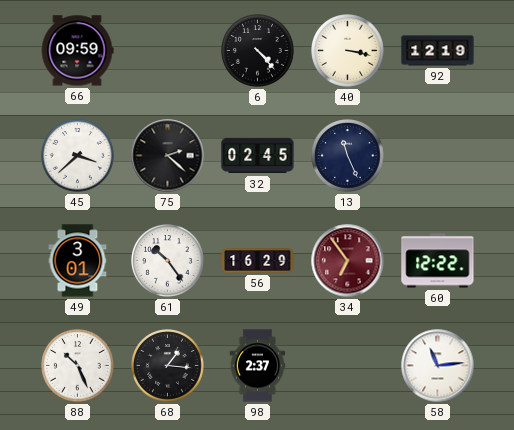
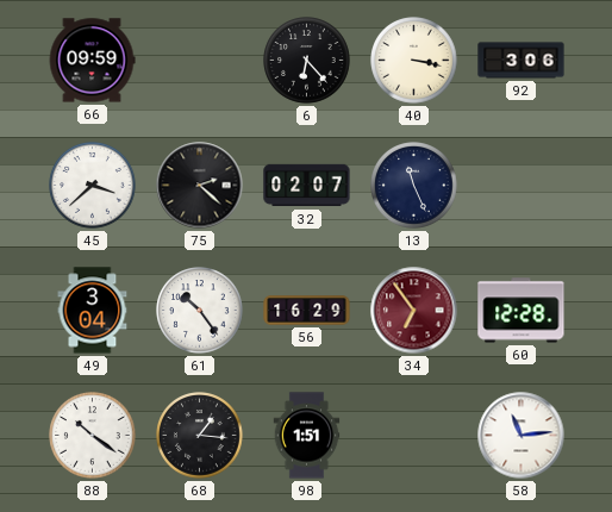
6: 4:23 -> 6:23 (307, 61)
92: 12:19 -> 3:06 (522, 61)
32: 02:45 -> 02:07 (307, 186)
49: 3:01 -> 3:04 (93, 311)
60: 12:22 -> 12:28 (522, 311)
88: 10:26 -> 10:21 (93, 436)
98: 2:37 -> 1:51 (307, 436)
